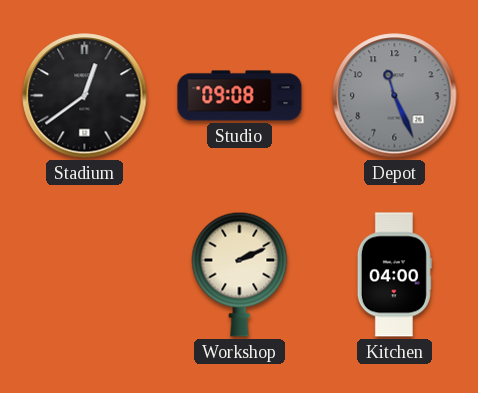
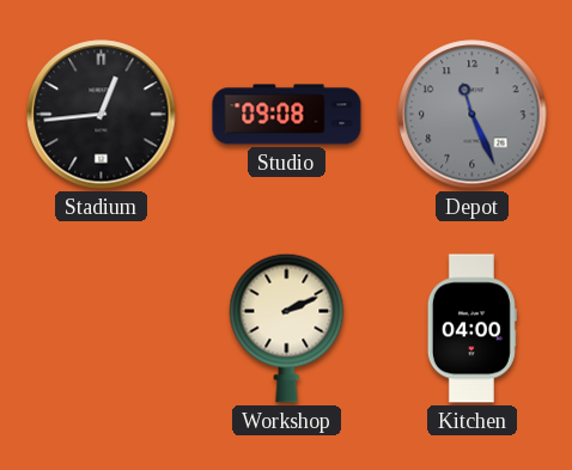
Stadium: 12:39 -> 12:44 (102, 115)
